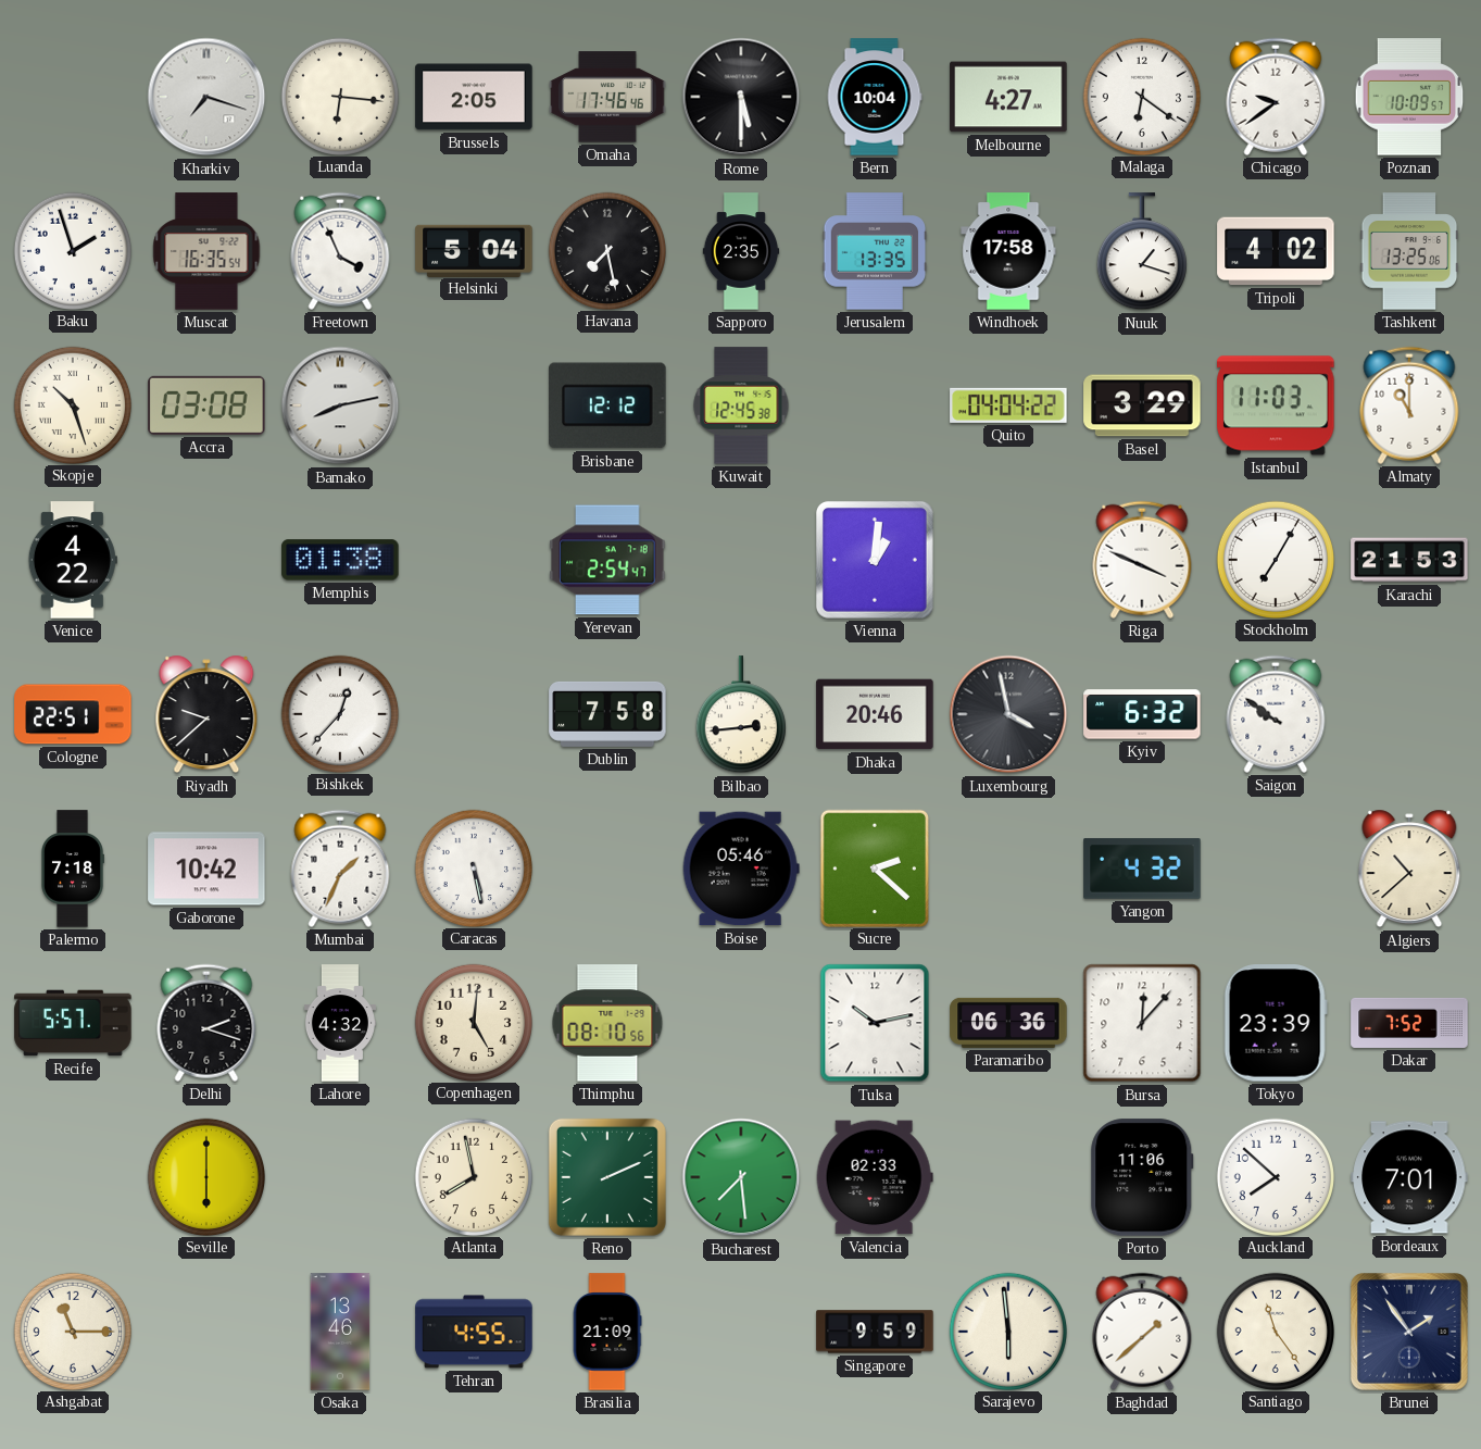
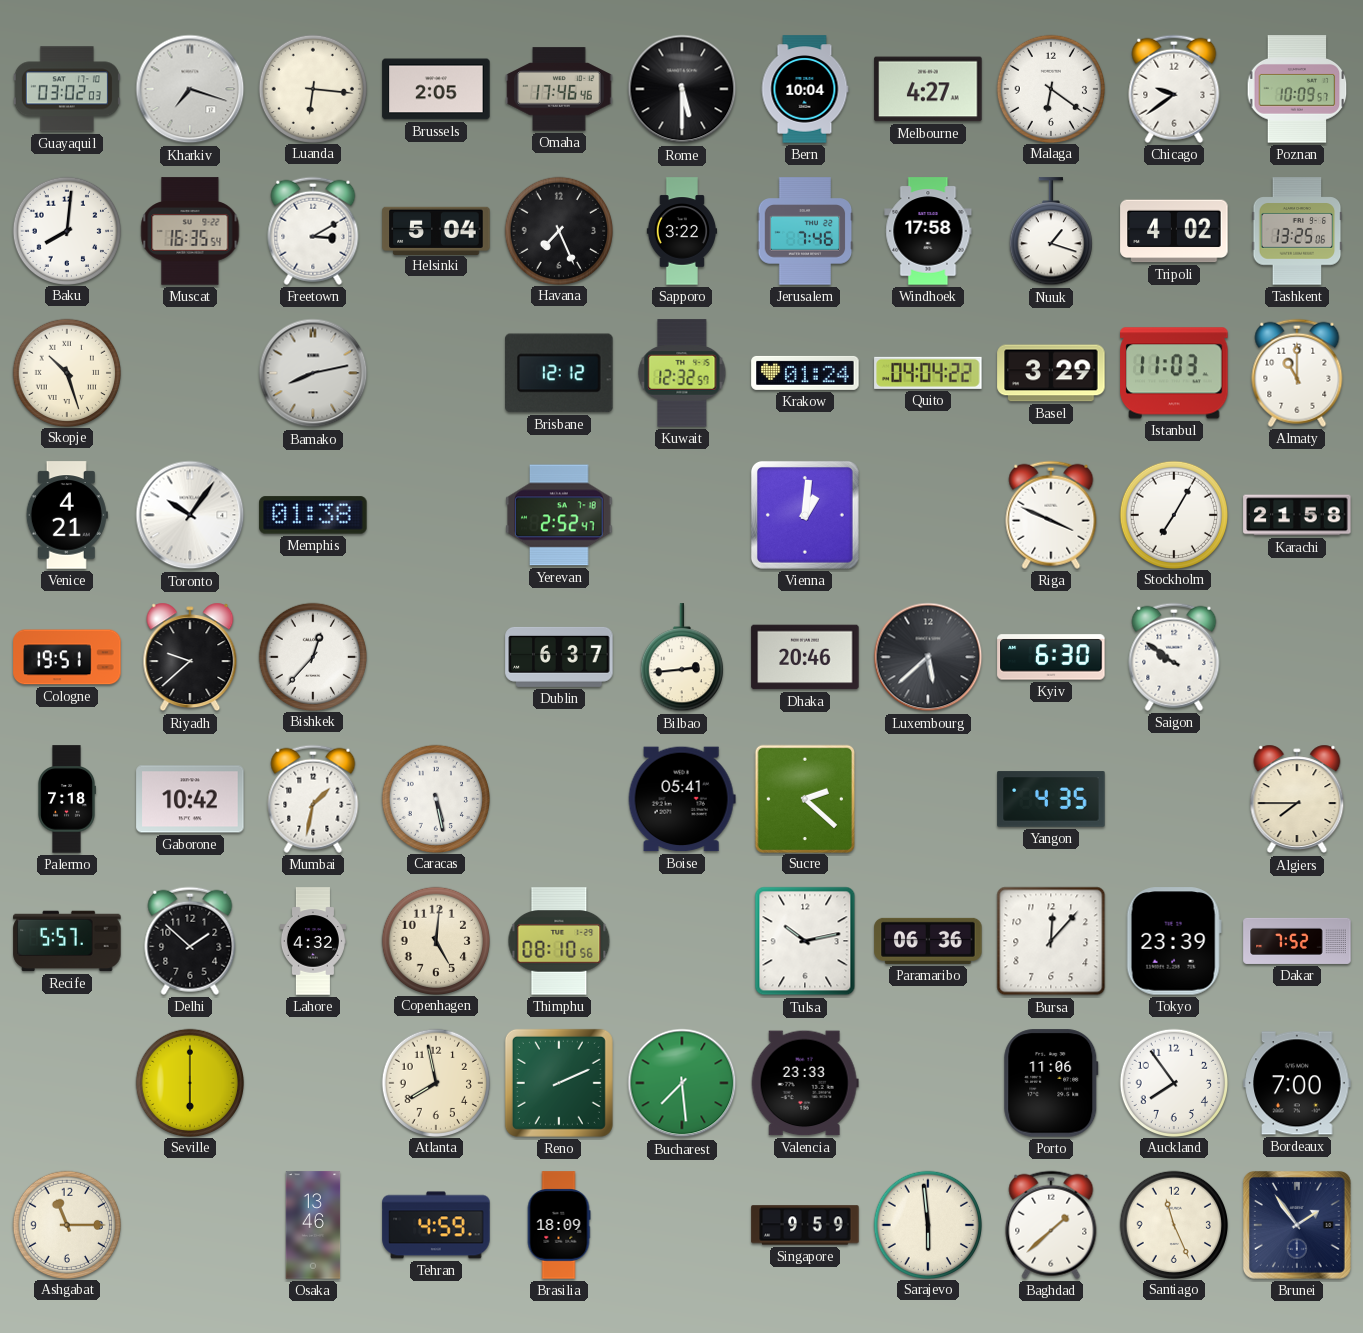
Guayaquil: none -> 03:02 (67, 89)
Baku: 1:57 -> 8:01 (66, 230)
Freetown: 3:56 -> 3:10 (313, 231)
Havana: 7:28 -> 7:26 (558, 230)
Sapporo: 2:35 -> 3:22 (682, 231)
Jerusalem: 13:35 -> 7:46 (805, 231)
Accra: 03:08 -> none (206, 405)
Kuwait: 12:45 -> 12:32 (682, 373)
Krakow: none -> 01:24 (805, 373)
Venice: 4:22 -> 4:21 (67, 515)
Toronto: none -> 10:06 (190, 515)
Yerevan: 2:54 -> 2:52 (559, 515)
Karachi: 21:53 -> 21:58 (1297, 515)
Cologne: 22:51 -> 19:51 (67, 657)
Dublin: 7:58 -> 6:37 (559, 657)
Luxembourg: 3:58 -> 5:38 (928, 657)
Kyiv: 6:32 -> 6:30 (1051, 657)
Mumbai: 1:34 -> 1:32 (313, 799)
Boise: 05:46 -> 05:41 (682, 799)
Yangon: 4:32 -> 4:35 (1051, 799)
Algiers: 10:38 -> 7:45 (1297, 799)
Delhi: 2:18 -> 1:52 (190, 941)
Valencia: 02:33 -> 23:33 (805, 1083)
Auckland: 7:52 -> 7:54 (1173, 1082)
Bordeaux: 7:01 -> 7:00 (1297, 1083)
Tehran: 4:55 -> 4:59 (436, 1225)
Brasilia: 21:09 -> 18:09 (559, 1225)
Santiago: 11:24 -> 11:26 (1173, 1224)
